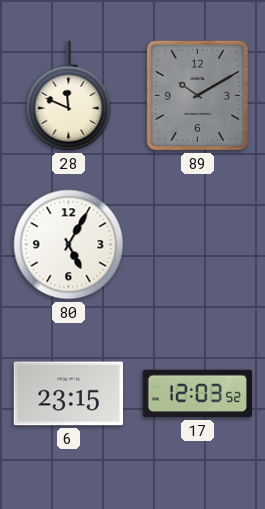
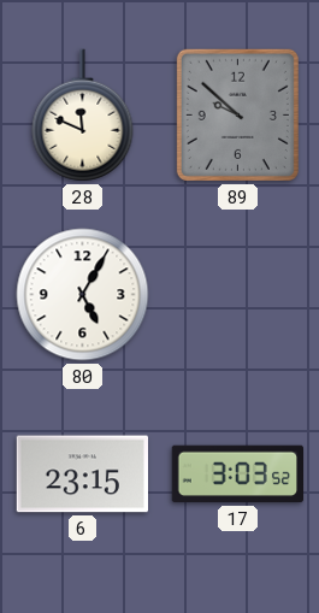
89: 10:10 -> 9:52 (237, 114)
17: 12:03 -> 3:03 (237, 475)
